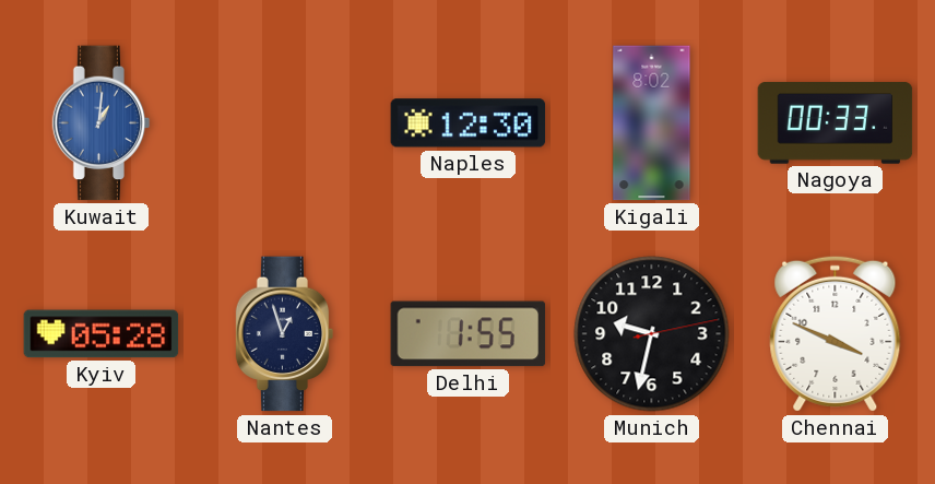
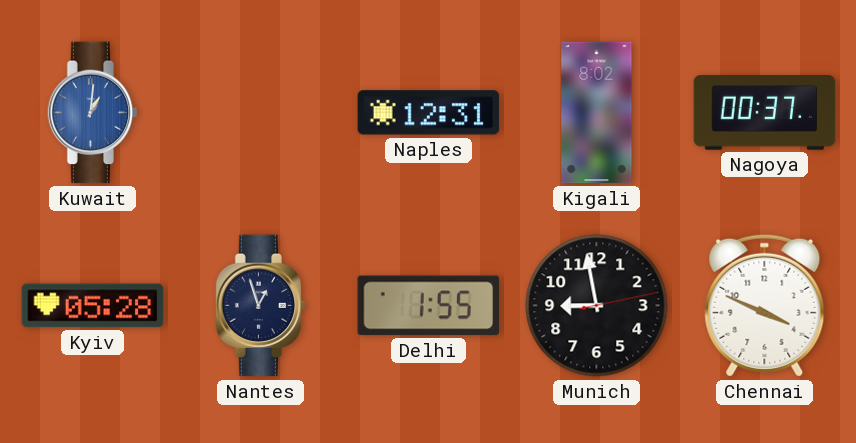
Naples: 12:30 -> 12:31 (429, 113)
Nagoya: 00:33 -> 00:37 (765, 113)
Munich: 9:32 -> 8:58 (597, 306)
